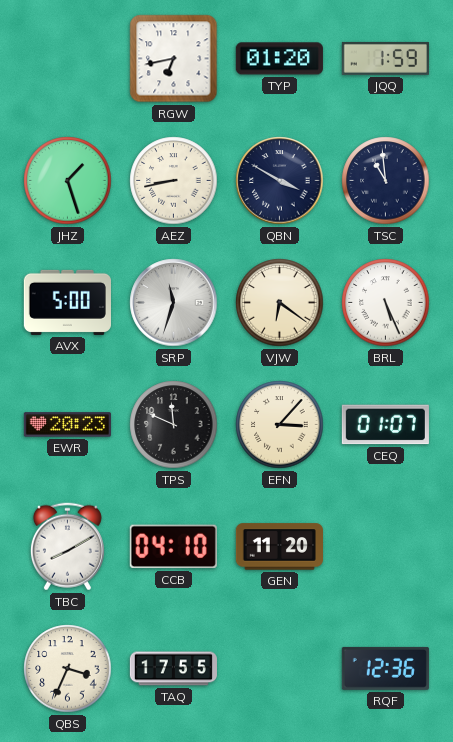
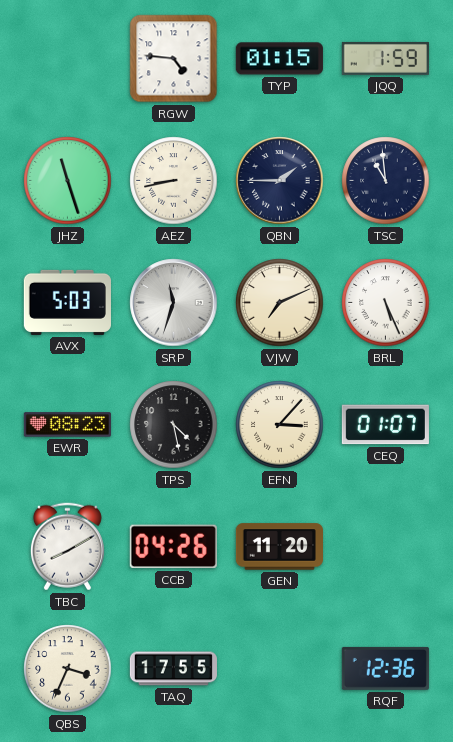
RGW: 6:43 -> 4:46 (174, 59)
TYP: 01:20 -> 01:15 (279, 59)
JHZ: 1:27 -> 11:27 (68, 181)
QBN: 3:50 -> 1:45 (280, 181)
AVX: 5:00 -> 5:03 (67, 302)
VJW: 6:21 -> 7:11 (280, 303)
EWR: 20:23 -> 08:23 (67, 425)
TPS: 11:49 -> 4:28 (174, 425)
CCB: 04:10 -> 04:26 (173, 547)
